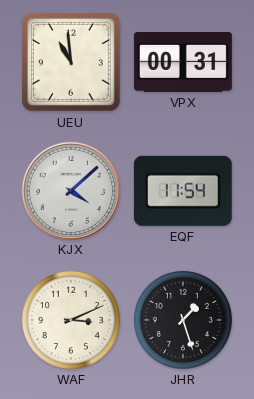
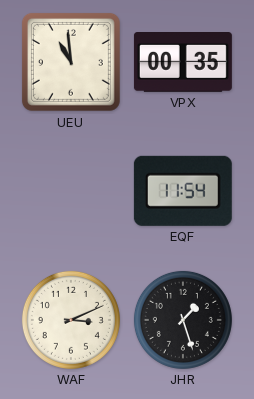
VPX: 00:31 -> 00:35 (183, 63)
KJX: 4:08 -> none (70, 190)
